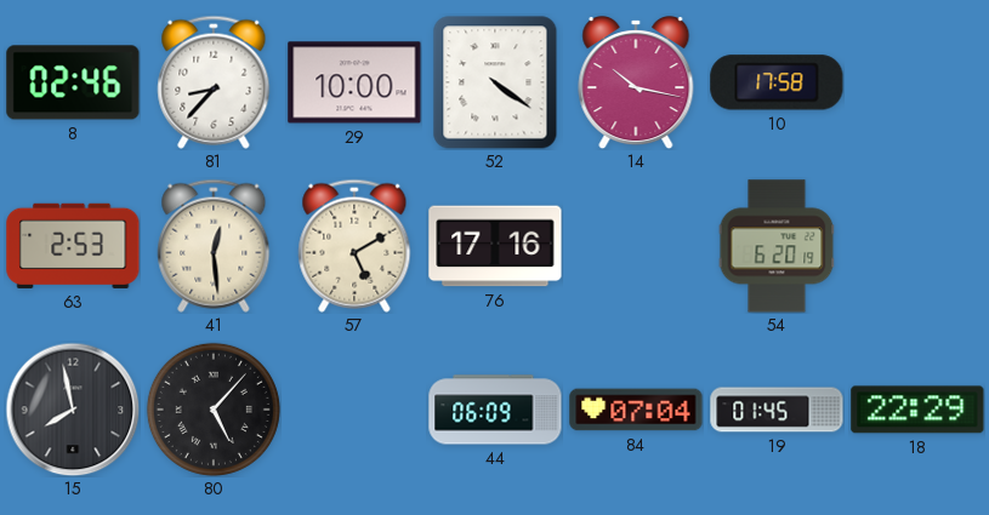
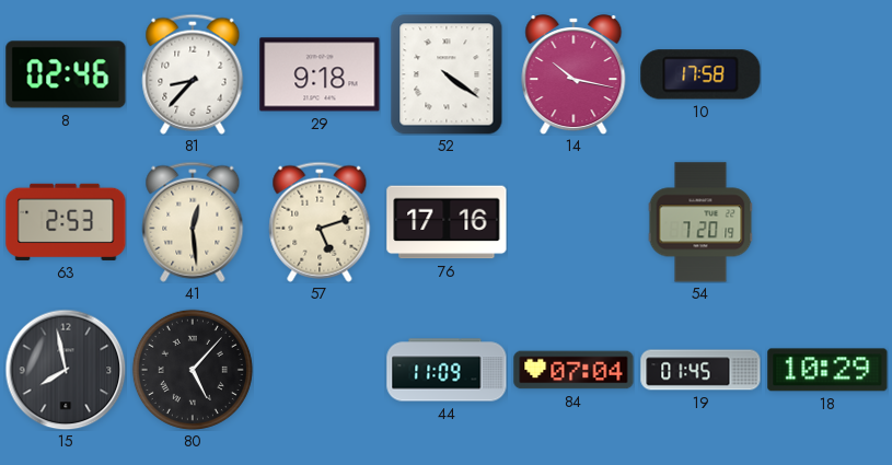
29: 10:00 -> 9:18 (320, 74)
57: 5:10 -> 5:12 (320, 222)
54: 6:20 -> 7:20 (700, 222)
44: 06:09 -> 11:09 (447, 370)
18: 22:29 -> 10:29 (827, 370)
